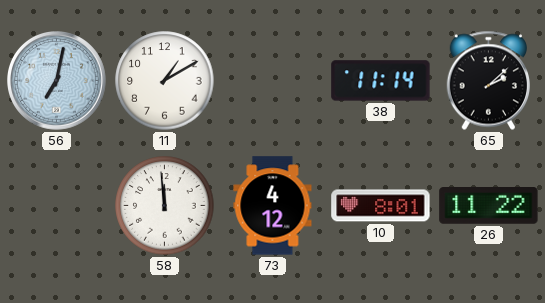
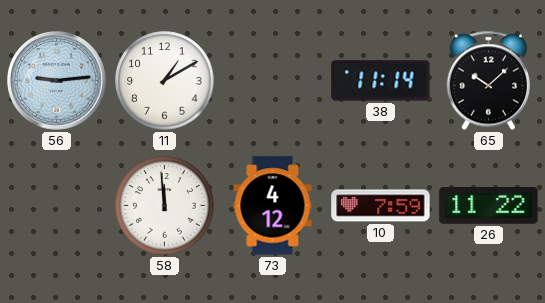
56: 7:02 -> 9:14 (57, 81)
65: 2:08 -> 10:08 (488, 81)
10: 8:01 -> 7:59 (381, 206)
